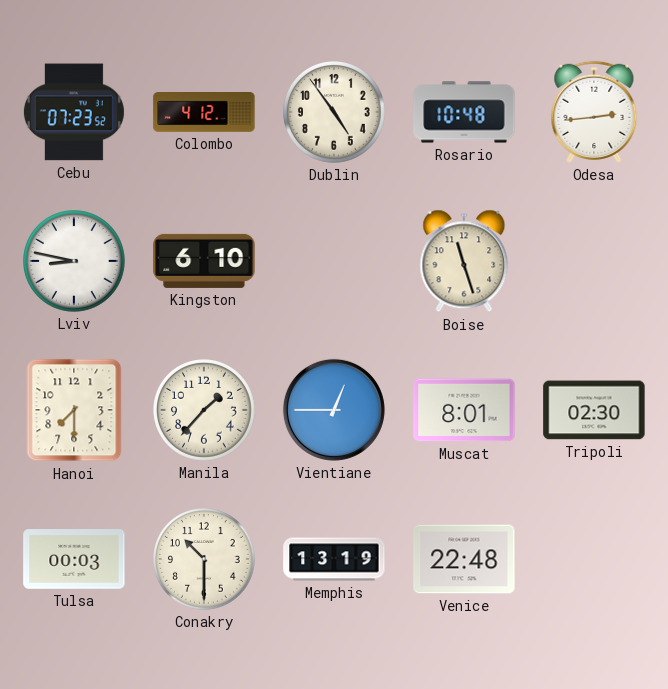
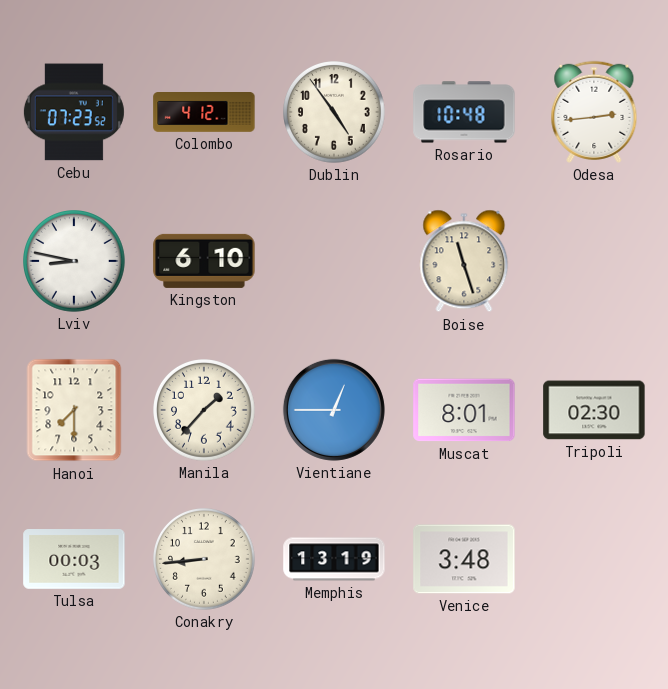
Conakry: 10:30 -> 8:44 (205, 560)
Venice: 22:48 -> 3:48 (464, 559)
